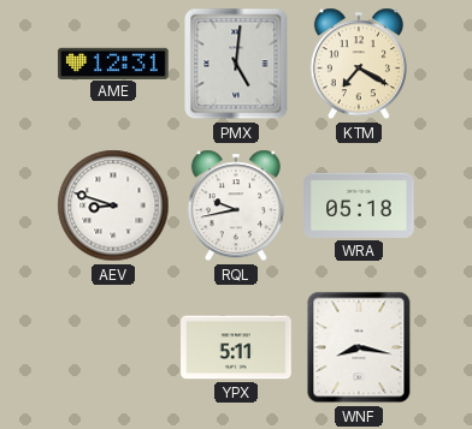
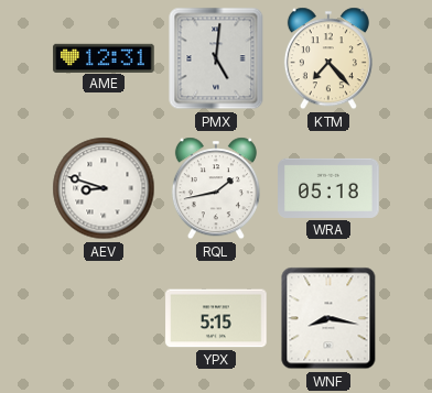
KTM: 7:20 -> 7:23 (328, 58)
RQL: 9:43 -> 1:43 (216, 188)
YPX: 5:11 -> 5:15 (216, 318)
